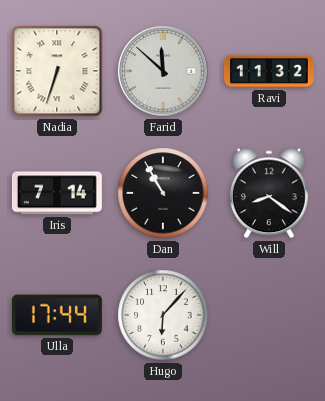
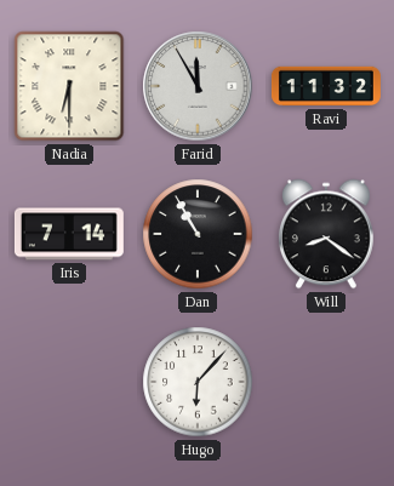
Nadia: 6:33 -> 6:30 (69, 86)
Farid: 11:52 -> 11:55 (198, 86)
Ulla: 17:44 -> none (57, 315)
